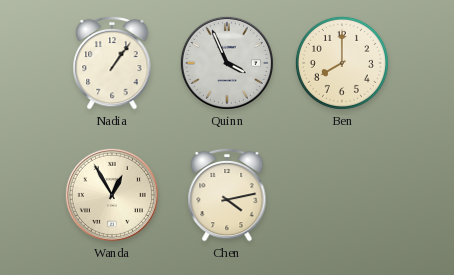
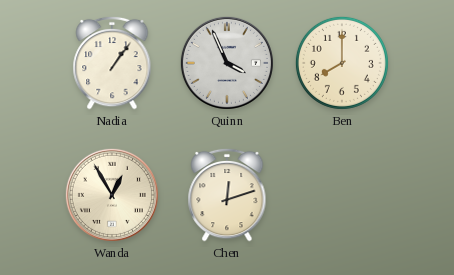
Chen: 4:13 -> 12:12 (227, 195)
